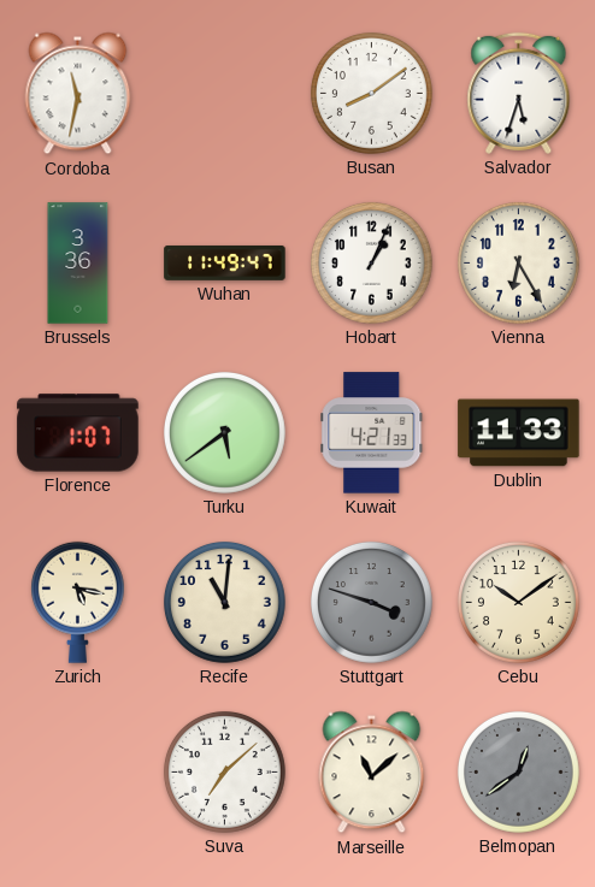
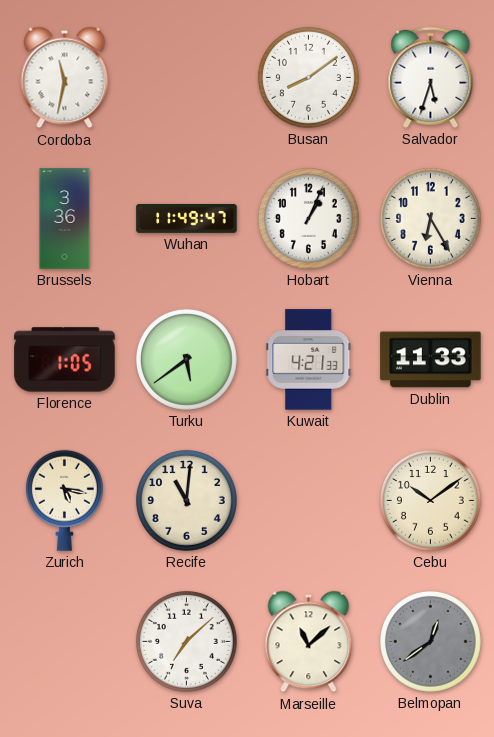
Florence: 1:07 -> 1:05 (65, 360)
Stuttgart: 3:48 -> none (371, 602)
